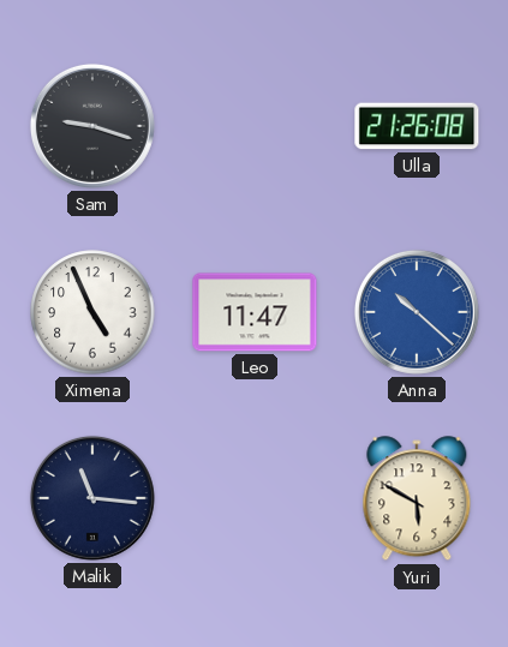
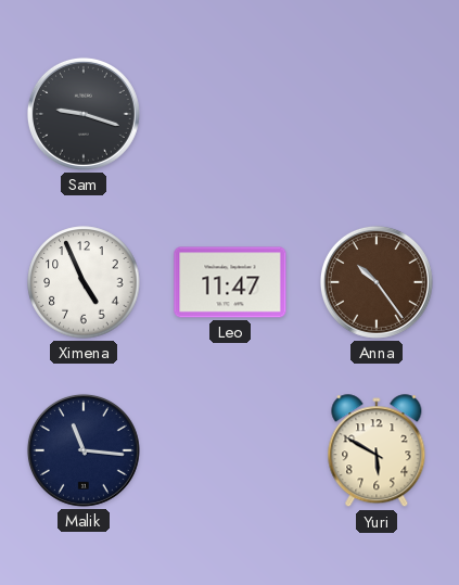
Ulla: 21:26 -> none (417, 126)
Anna: 10:22 -> 10:24 (377, 282)
Anna dial: blue -> brown (377, 282)
